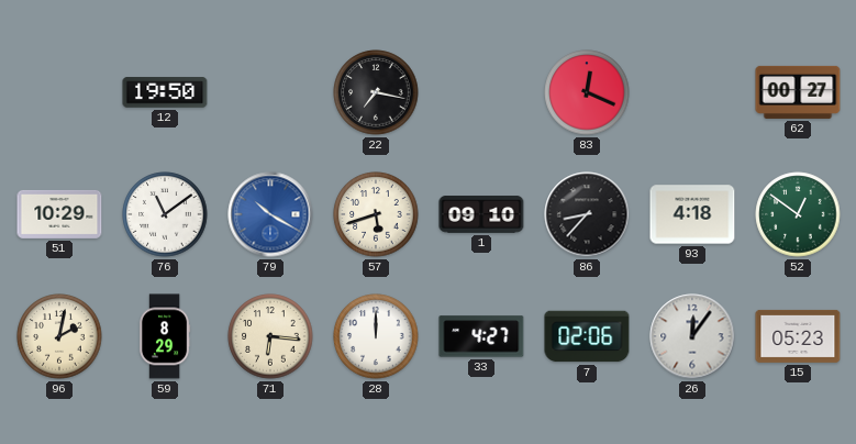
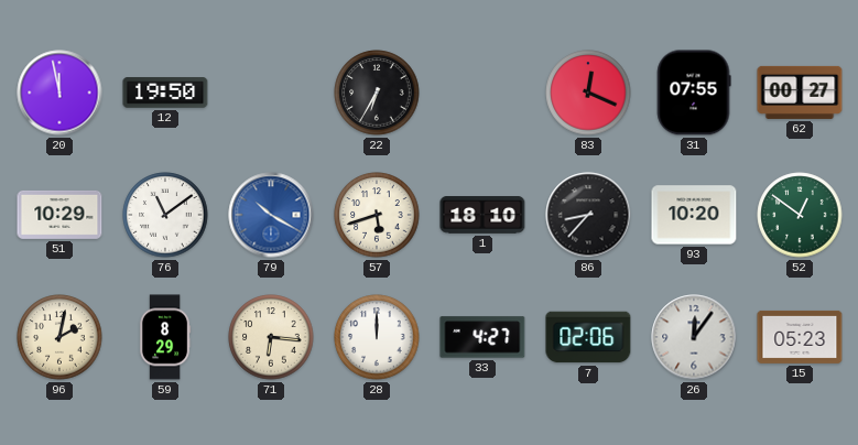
20: none -> 11:58 (59, 93)
22: 7:17 -> 6:35 (377, 93)
31: none -> 07:55 (694, 93)
1: 09:10 -> 18:10 (482, 215)
93: 4:18 -> 10:20 (694, 215)
